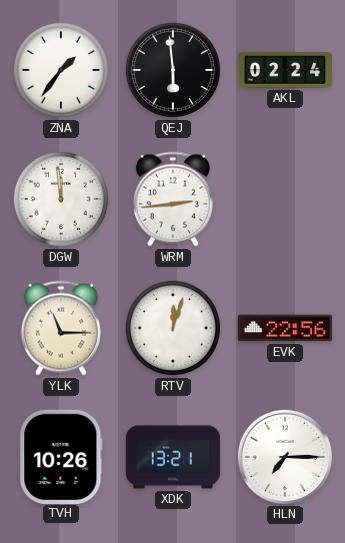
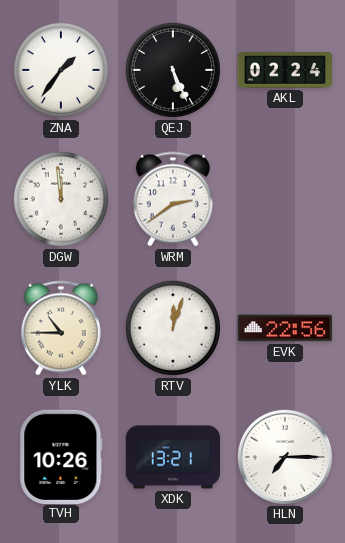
QEJ: 5:59 -> 5:26 (173, 70)
WRM: 2:44 -> 2:39 (173, 199)
YLK: 11:15 -> 10:45 (61, 328)
